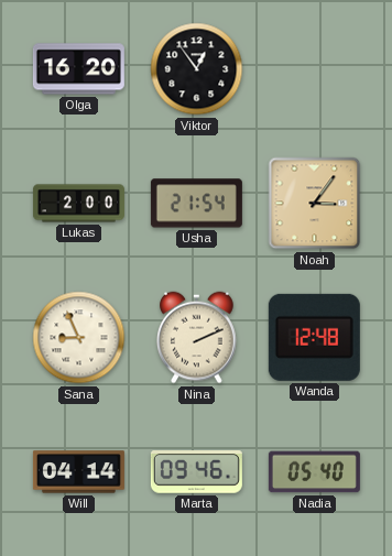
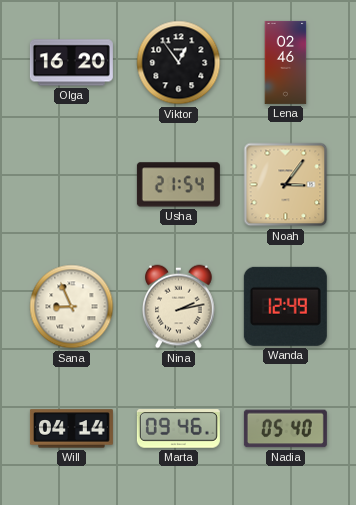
Lena: none -> 02:46 (286, 62)
Lukas: 2:00 -> none (78, 204)
Nina: 2:11 -> 2:13 (179, 307)
Wanda: 12:48 -> 12:49 (285, 306)
